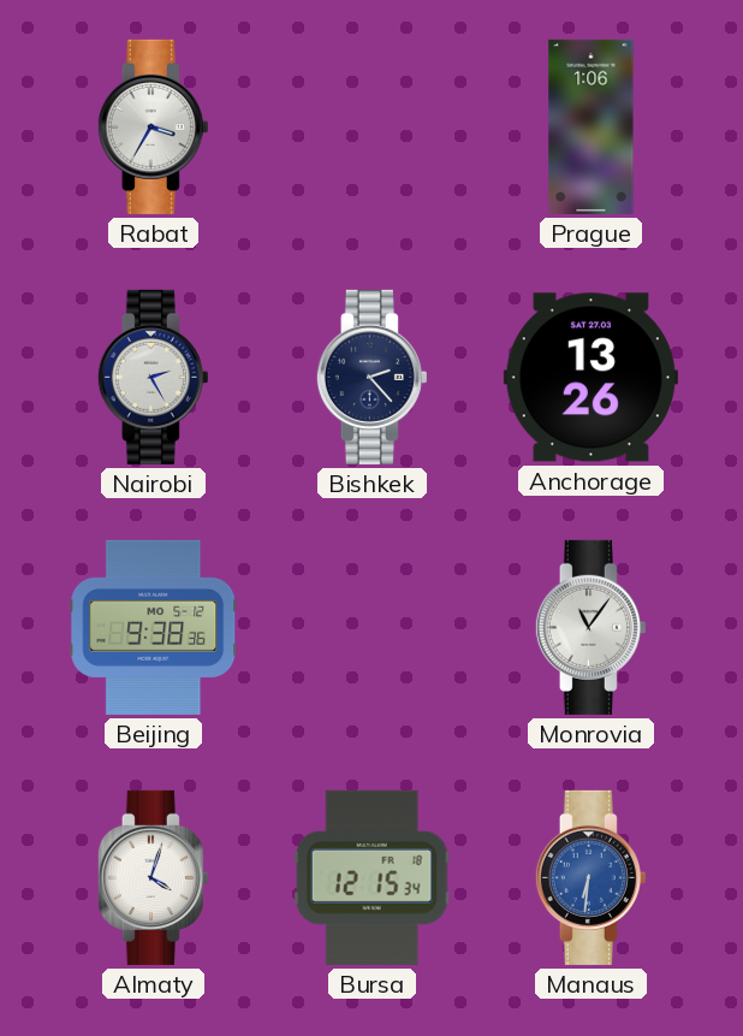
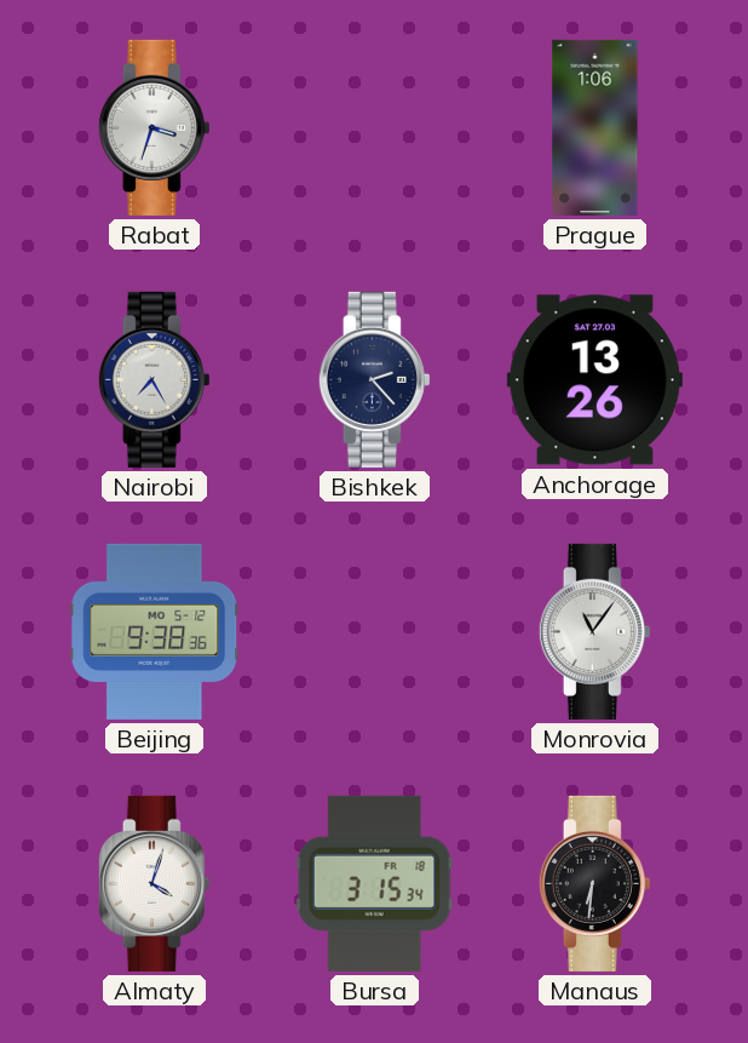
Rabat: 3:35 -> 3:33 (154, 127)
Nairobi: 2:25 -> 7:25 (154, 379)
Bursa: 12:15 -> 3:15 (374, 883)
Manaus dial: blue -> black (594, 883)
